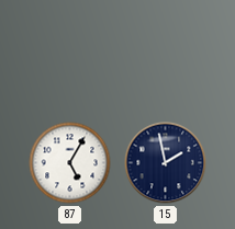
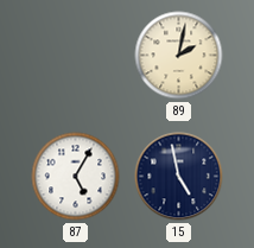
89: none -> 2:02 (179, 56)
15: 1:58 -> 4:58 (179, 177)
